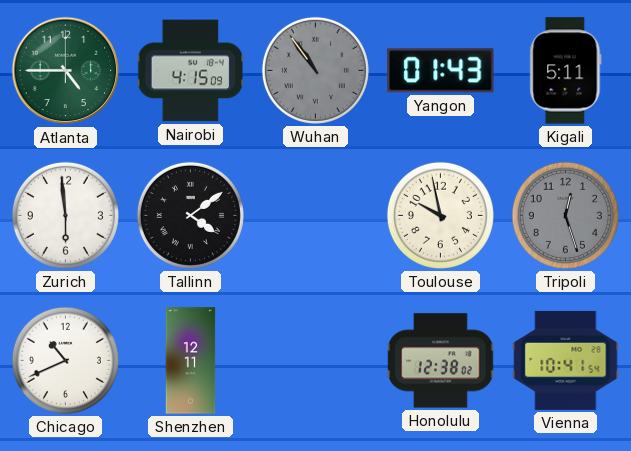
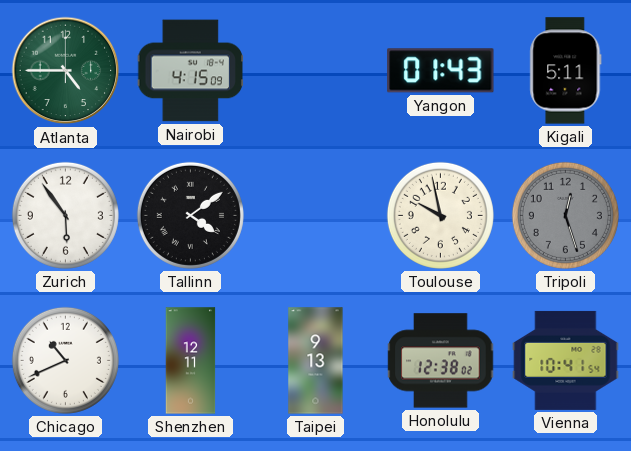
Wuhan: 10:54 -> none (315, 70)
Zurich: 5:59 -> 5:54 (65, 215)
Taipei: none -> 9:13 (316, 361)
